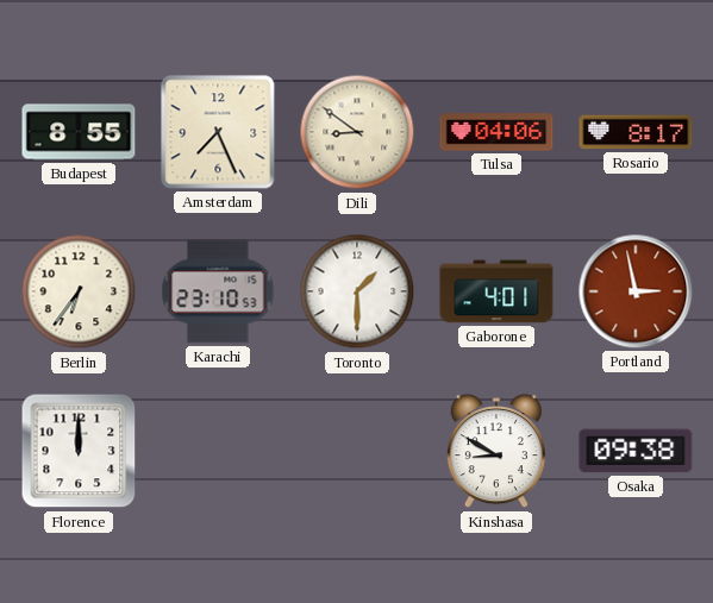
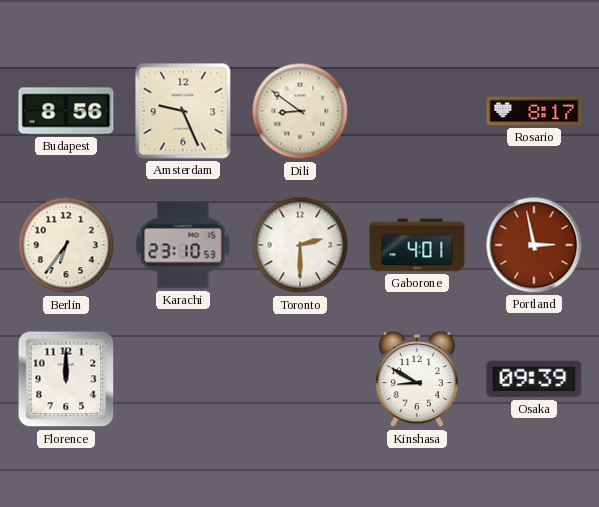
Budapest: 8:55 -> 8:56 (66, 111)
Amsterdam: 7:26 -> 9:26 (183, 111)
Tulsa: 04:06 -> none (496, 132)
Toronto: 1:30 -> 2:30 (300, 245)
Osaka: 09:38 -> 09:39 (534, 379)
